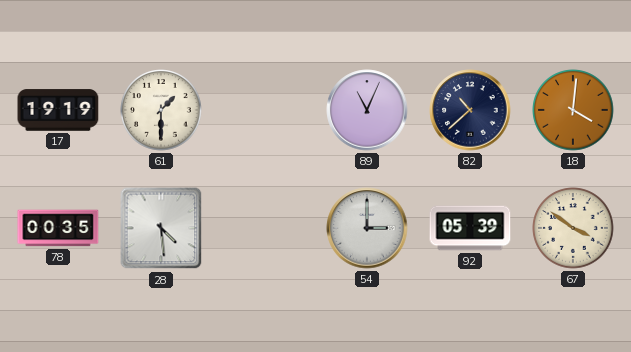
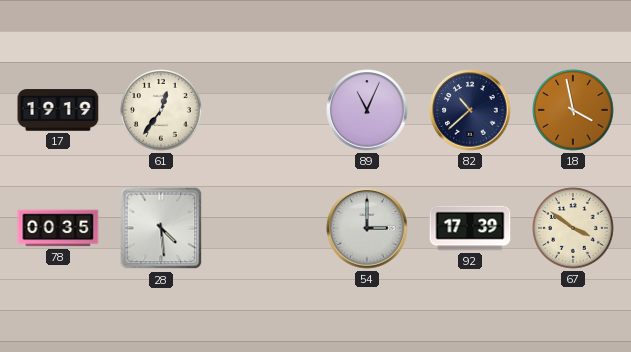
61: 1:30 -> 12:36 (161, 110)
18: 4:01 -> 3:58 (573, 110)
92: 05:39 -> 17:39 (470, 228)
